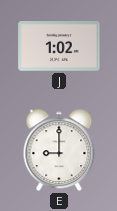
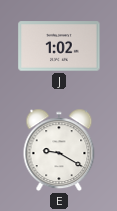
E: 9:00 -> 9:20 (59, 150)
